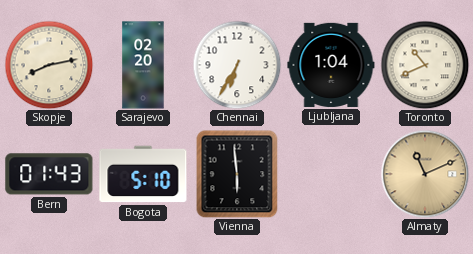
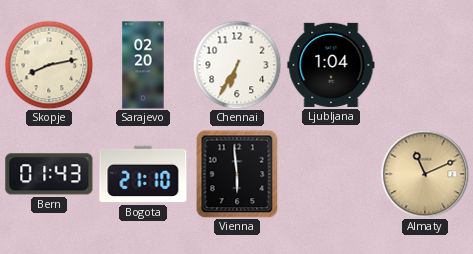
Toronto: 10:41 -> none (425, 65)
Bogota: 5:10 -> 21:10 (143, 174)
